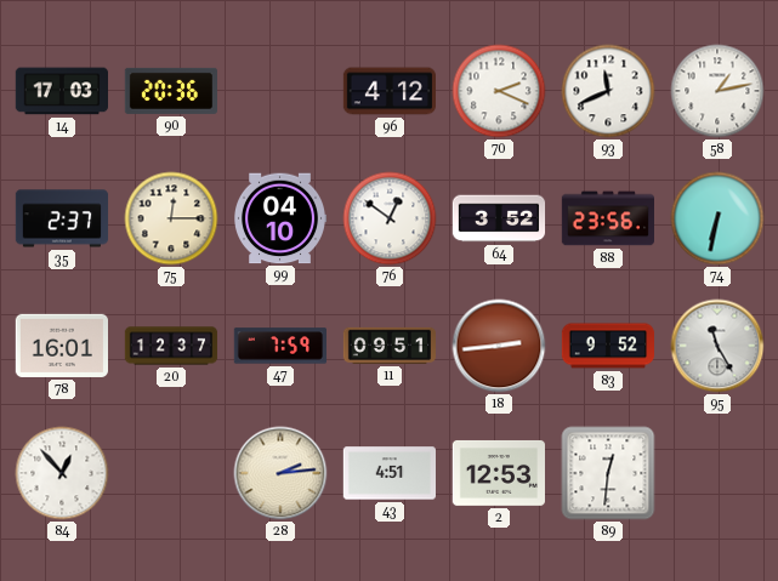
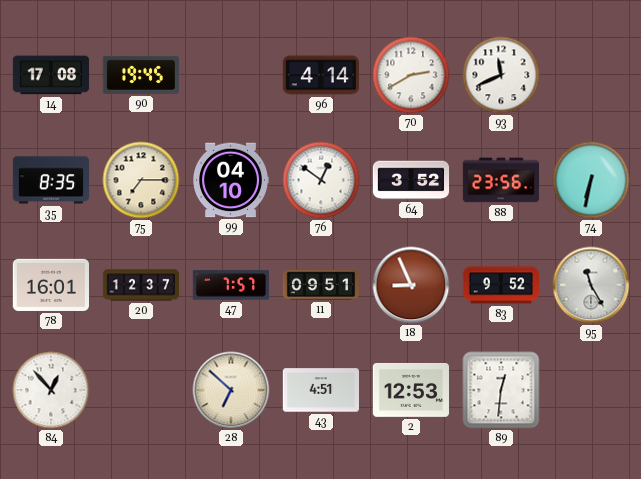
14: 17:03 -> 17:08 (50, 75)
90: 20:36 -> 19:45 (140, 75)
96: 4:12 -> 4:14 (321, 75)
70: 2:19 -> 2:40 (411, 75)
58: 1:13 -> none (717, 91)
35: 2:37 -> 8:35 (51, 180)
75: 12:15 -> 7:15 (141, 180)
47: 7:59 -> 7:57 (230, 285)
18: 2:44 -> 8:56 (411, 285)
28: 2:14 -> 6:52 (231, 390)
